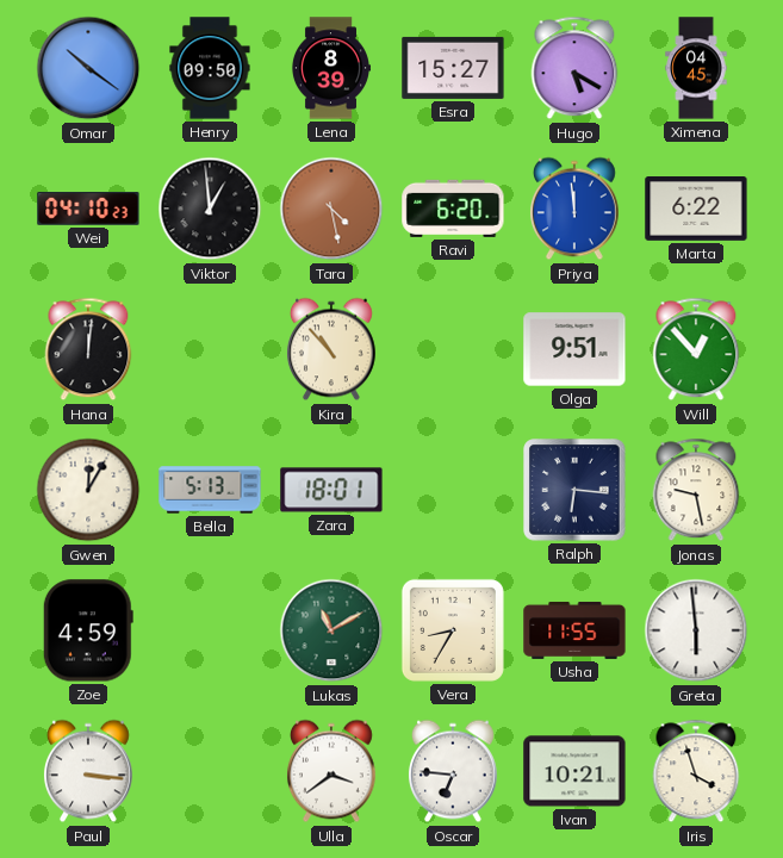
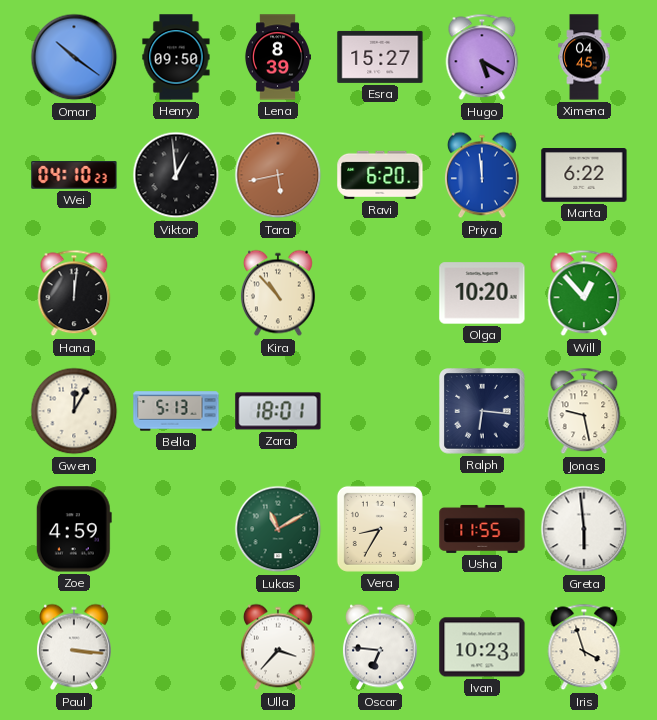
Tara: 4:28 -> 5:43 (278, 175)
Olga: 9:51 -> 10:20 (482, 293)
Ulla: 3:39 -> 3:37 (278, 647)
Ivan: 10:21 -> 10:23 (482, 647)
